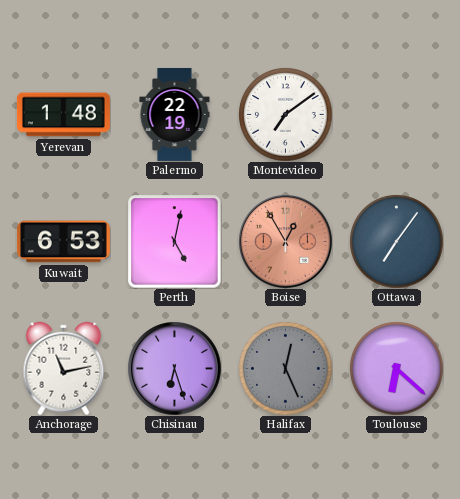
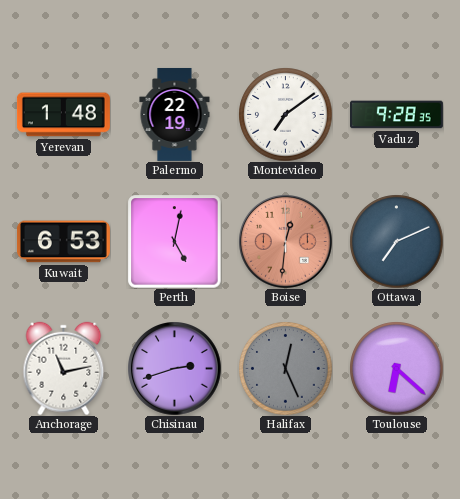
Vaduz: none -> 9:28 (396, 115)
Boise: 12:55 -> 12:31 (286, 242)
Ottawa: 7:06 -> 7:11 (396, 241)
Chisinau: 6:27 -> 2:42 (175, 369)
